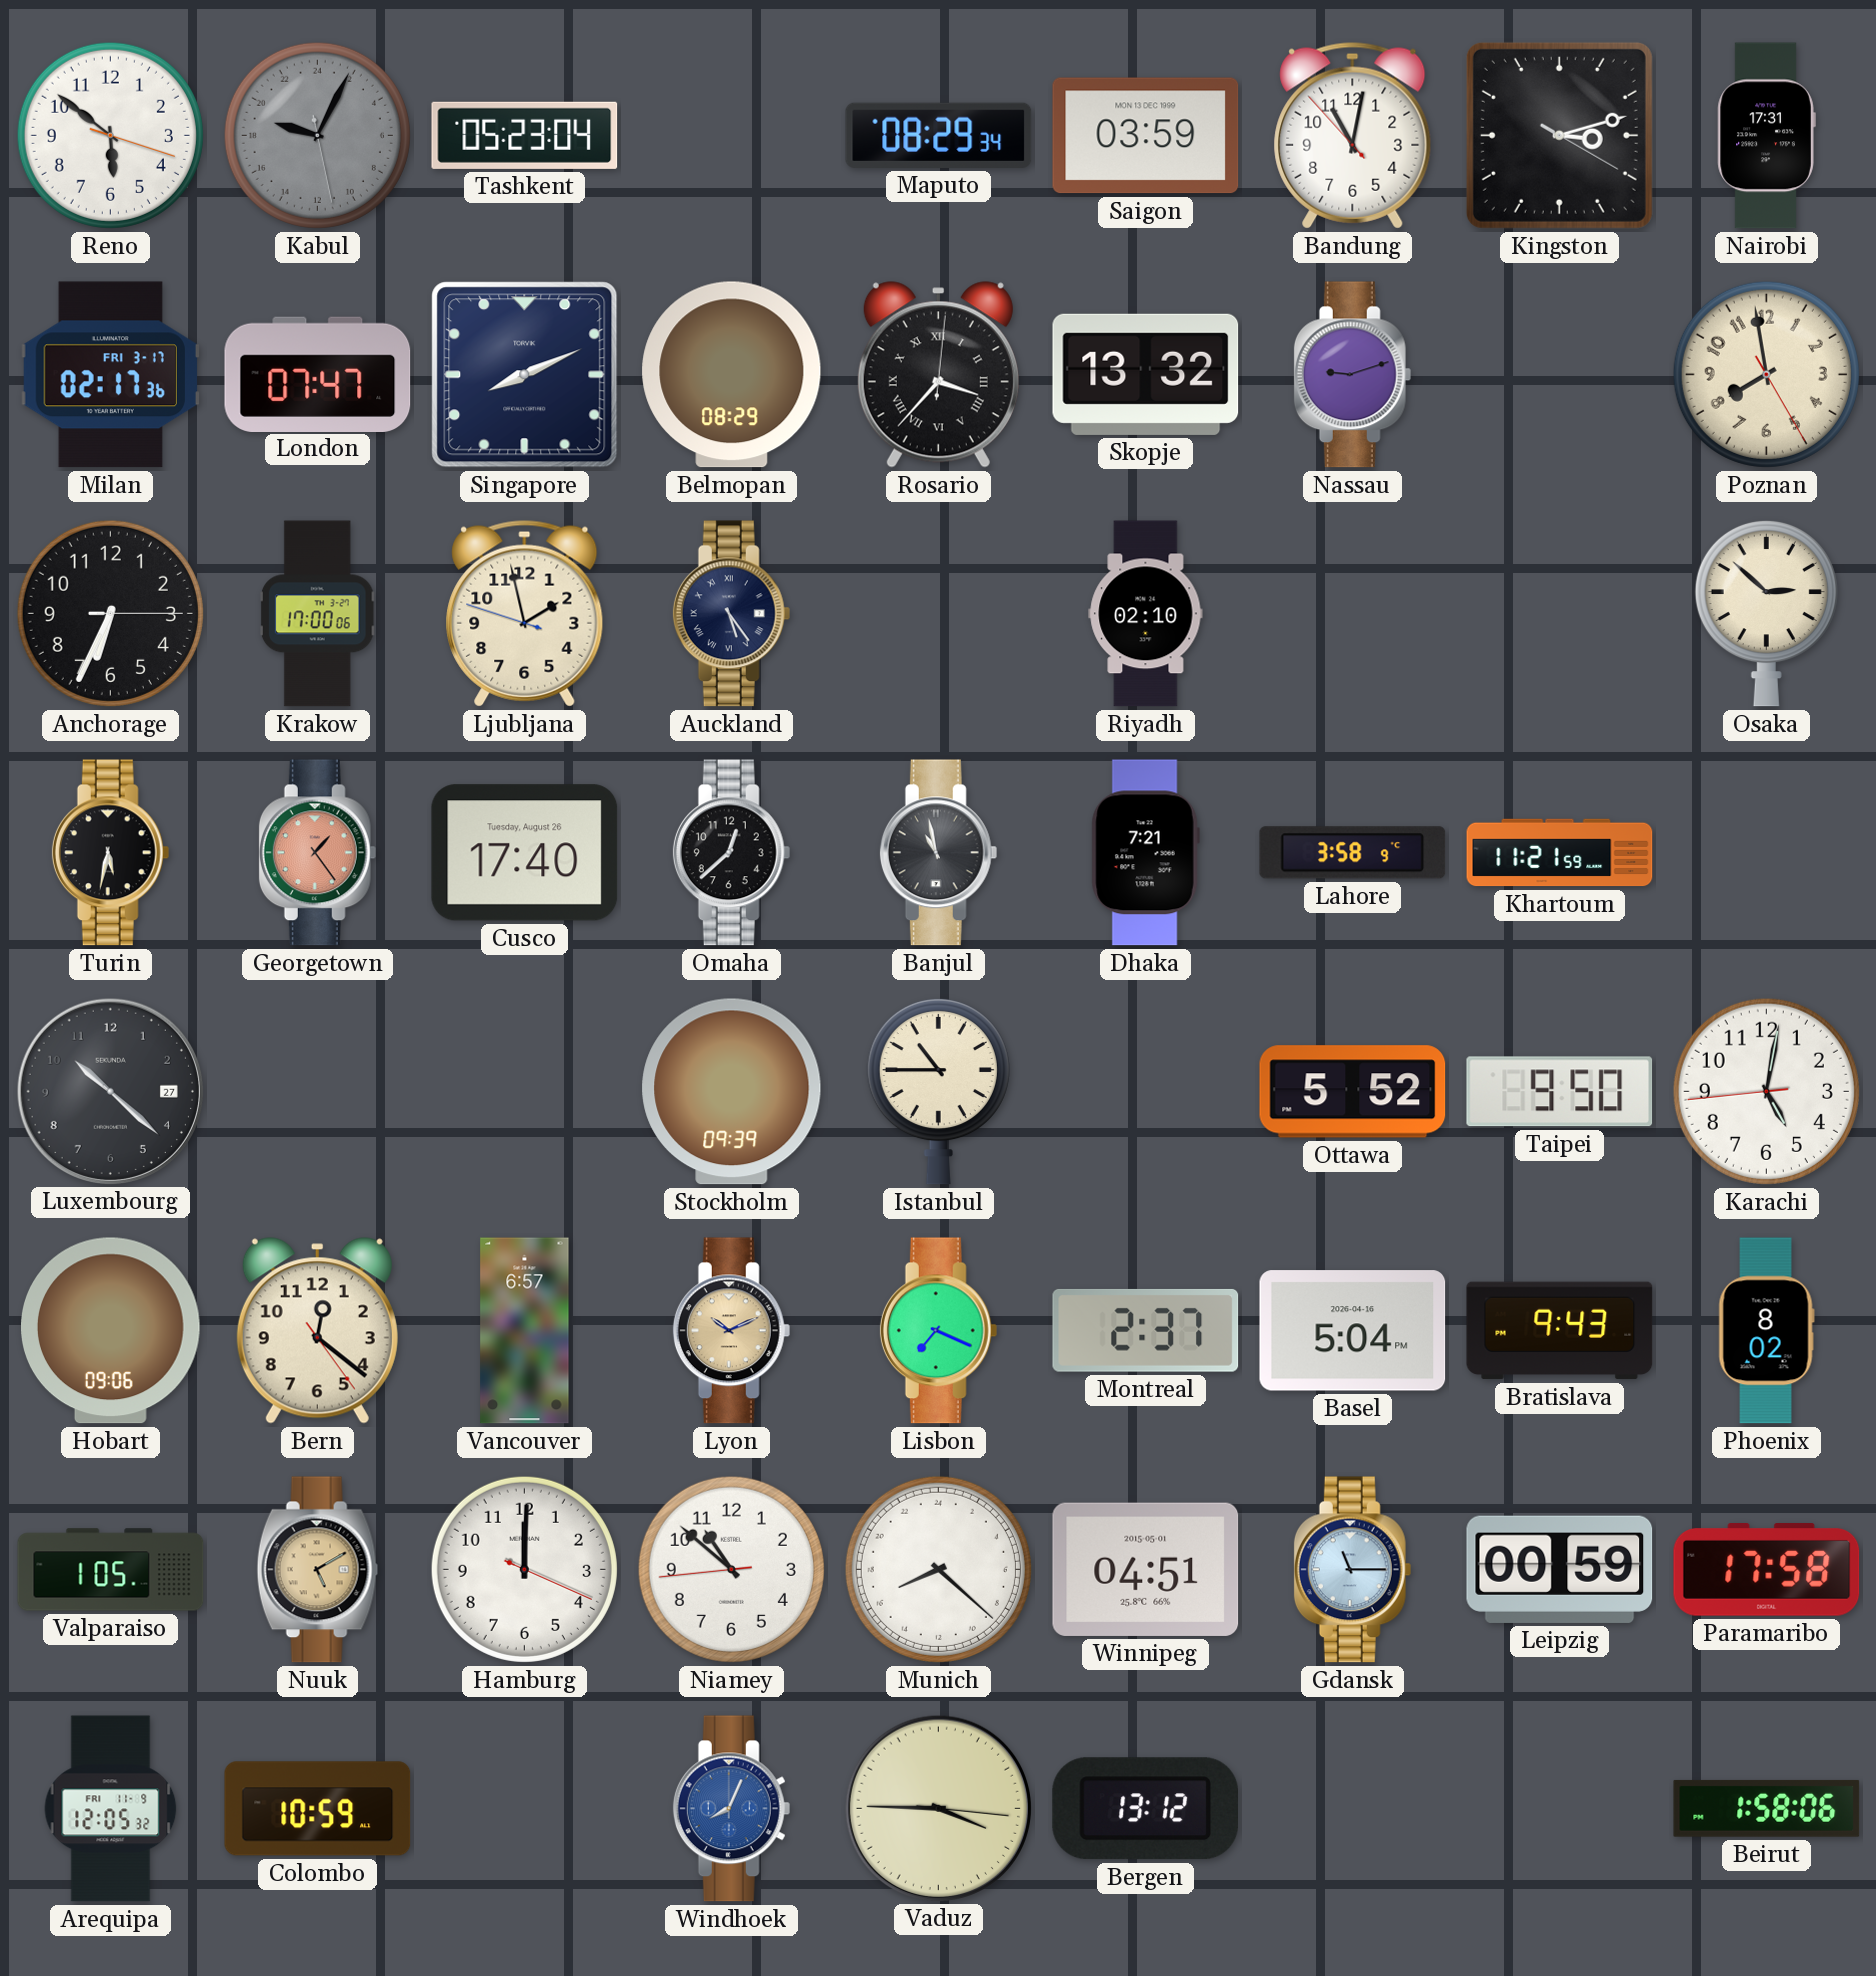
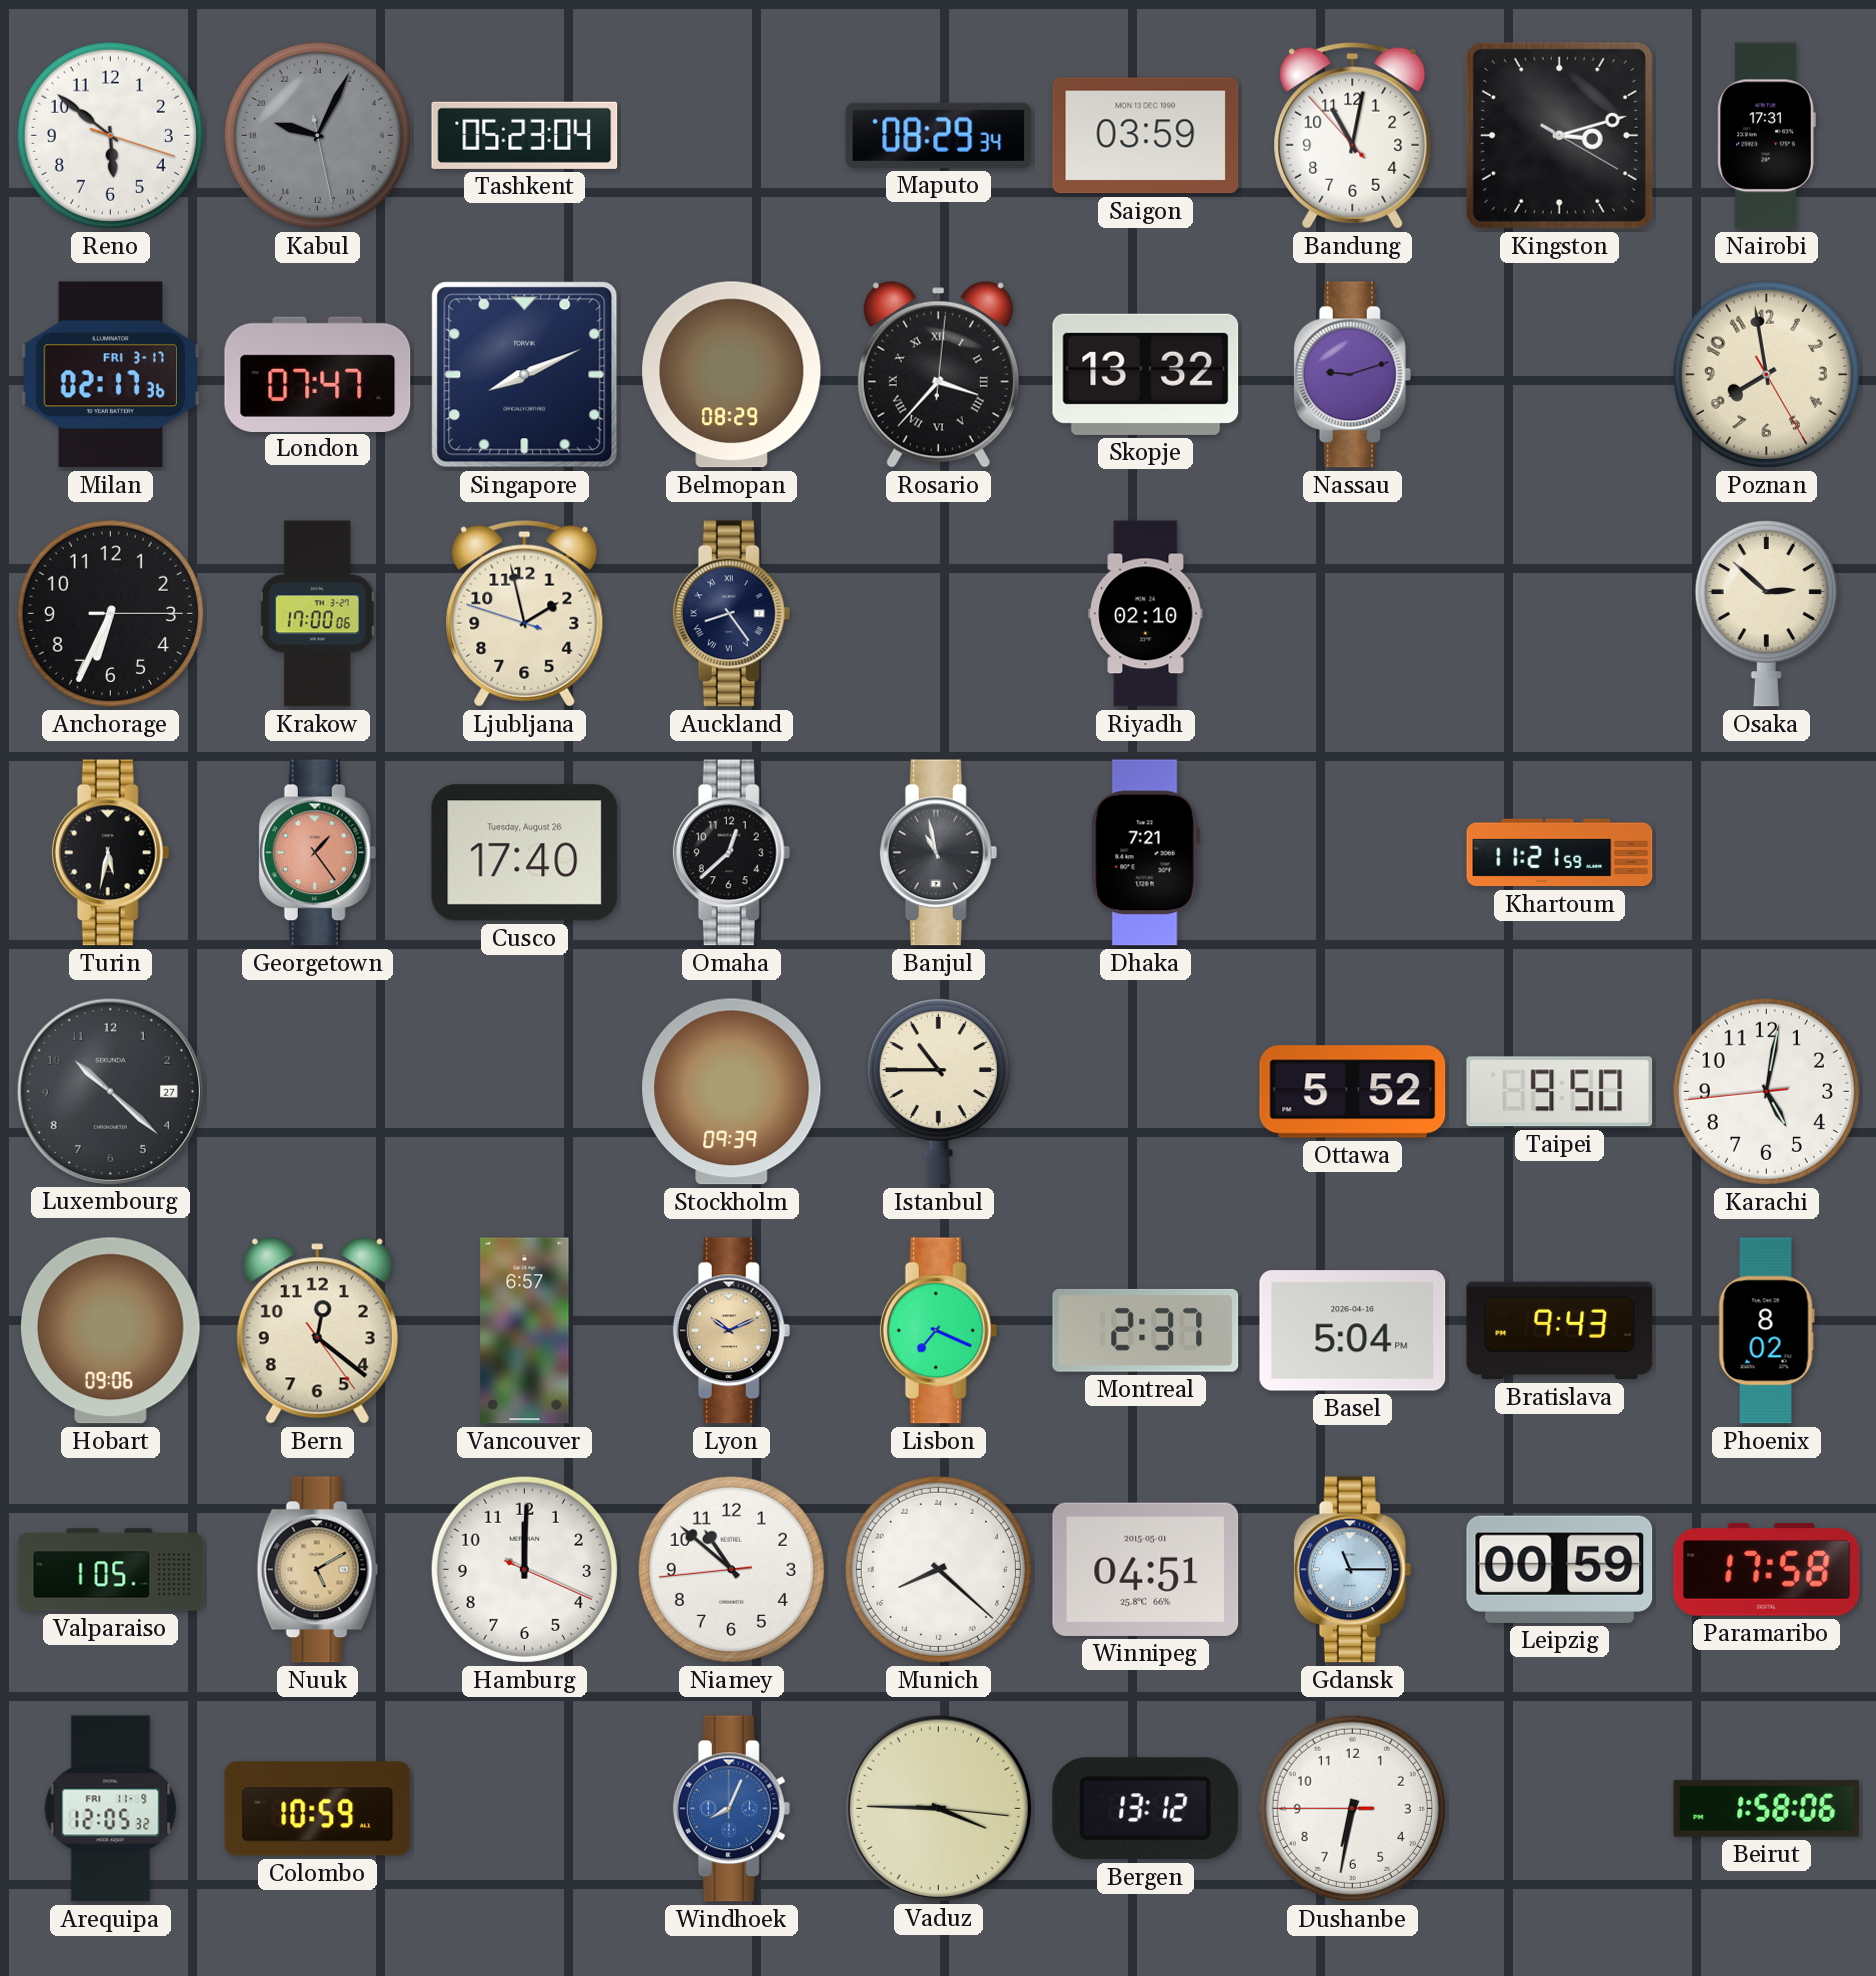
Auckland: 5:24 -> 8:24 (732, 614)
Lahore: 3:58 -> none (1353, 853)
Dushanbe: none -> 6:31 (1352, 1808)
